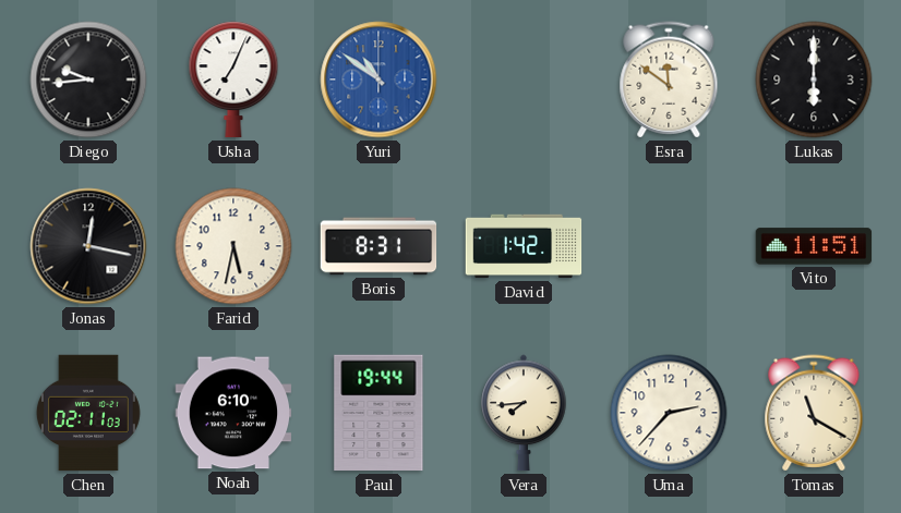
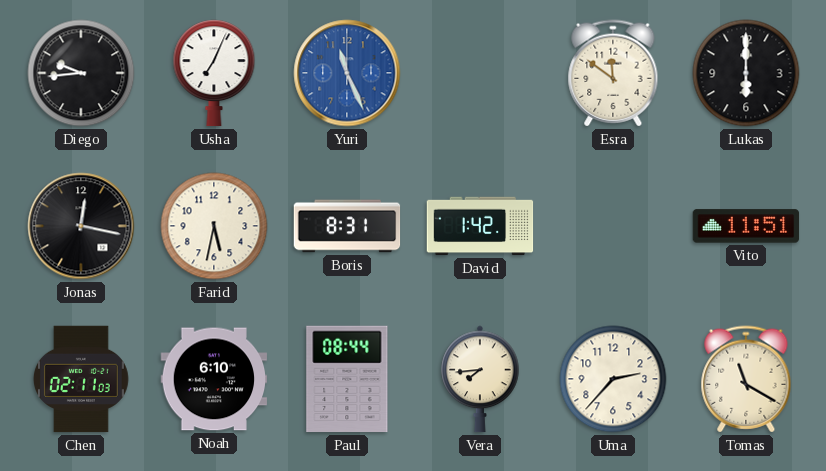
Yuri: 10:51 -> 11:26 (347, 73)
Paul: 19:44 -> 08:44 (347, 379)
